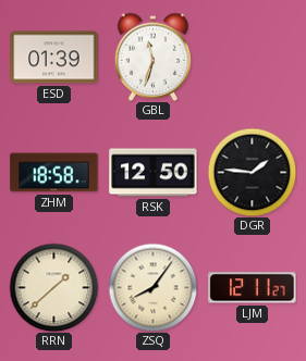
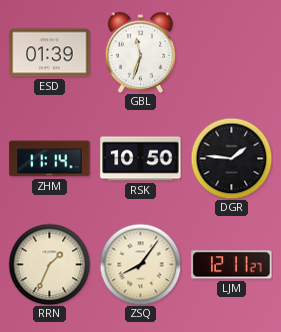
ZHM: 18:58 -> 11:14 (50, 159)
RSK: 12:50 -> 10:50 (141, 159)
RRN: 1:38 -> 1:34 (49, 264)
